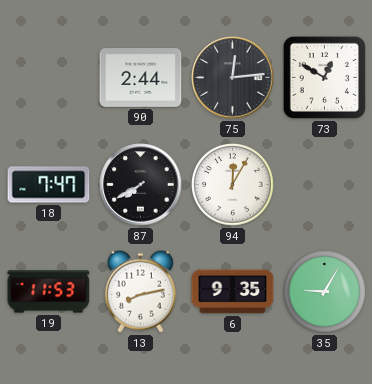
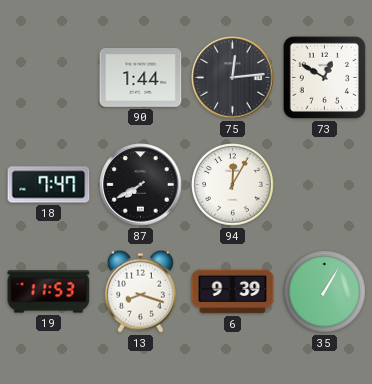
90: 2:44 -> 1:44 (141, 78)
13: 8:13 -> 8:18 (140, 291)
6: 9:35 -> 9:39 (233, 292)
35: 9:05 -> 1:05 (325, 292)
